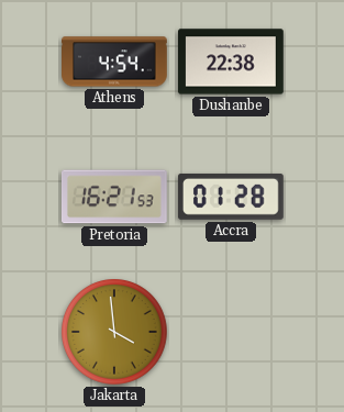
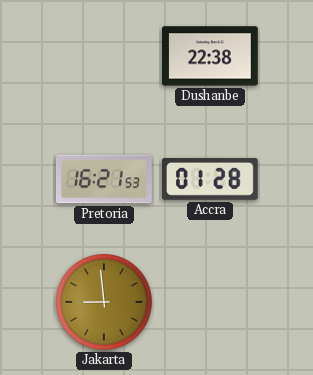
Athens: 4:54 -> none (115, 62)
Jakarta: 3:59 -> 8:59 (104, 302)
